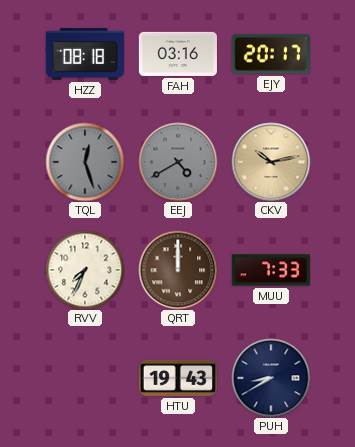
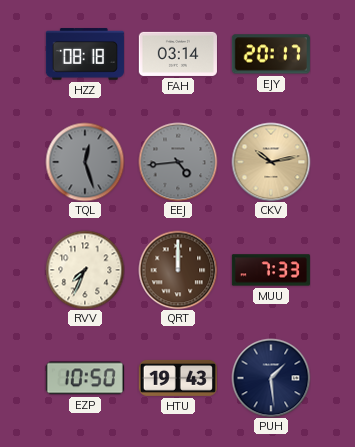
FAH: 03:16 -> 03:14 (178, 54)
EEJ: 4:40 -> 4:44 (178, 162)
EZP: none -> 10:50 (85, 378)
PUH: 8:40 -> 1:29 (271, 378)
